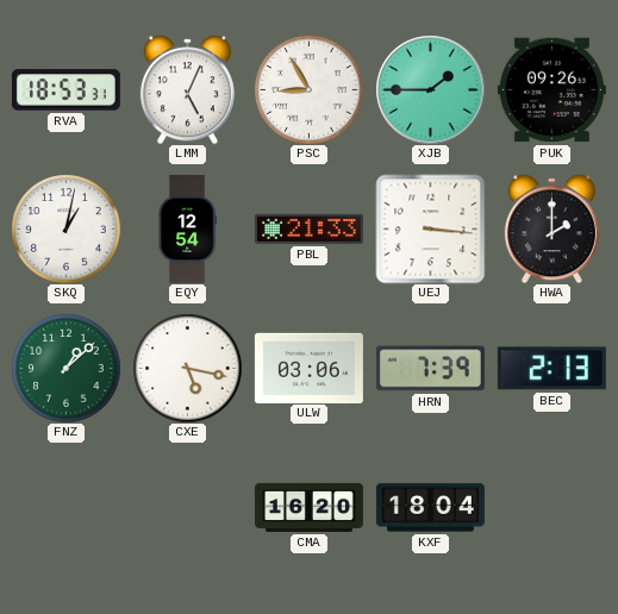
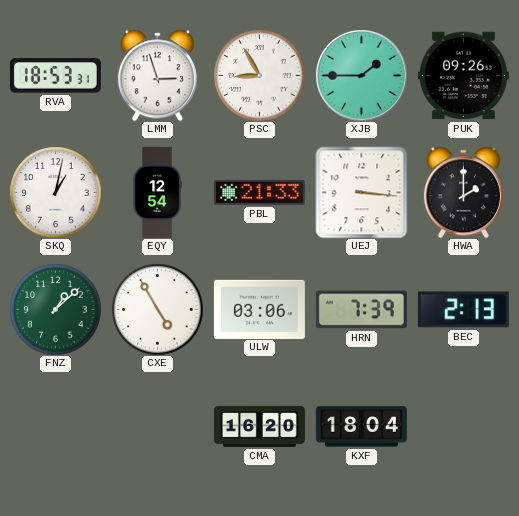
LMM: 5:04 -> 2:57 (157, 75)
CXE: 5:17 -> 4:55 (157, 309)
